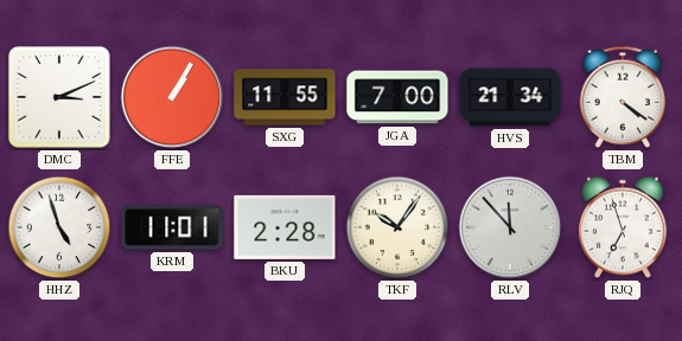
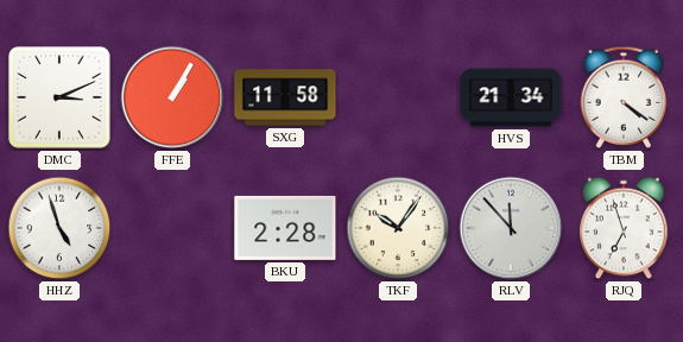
SXG: 11:55 -> 11:58 (285, 97)
JGA: 7:00 -> none (397, 97)
KRM: 11:01 -> none (172, 227)
